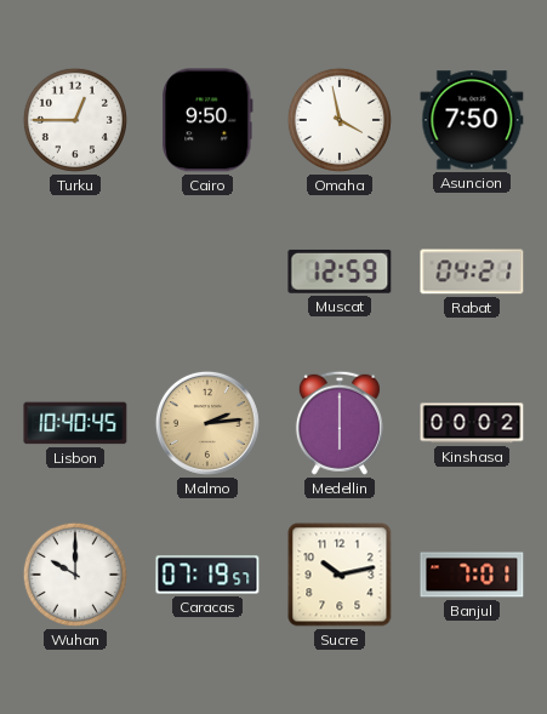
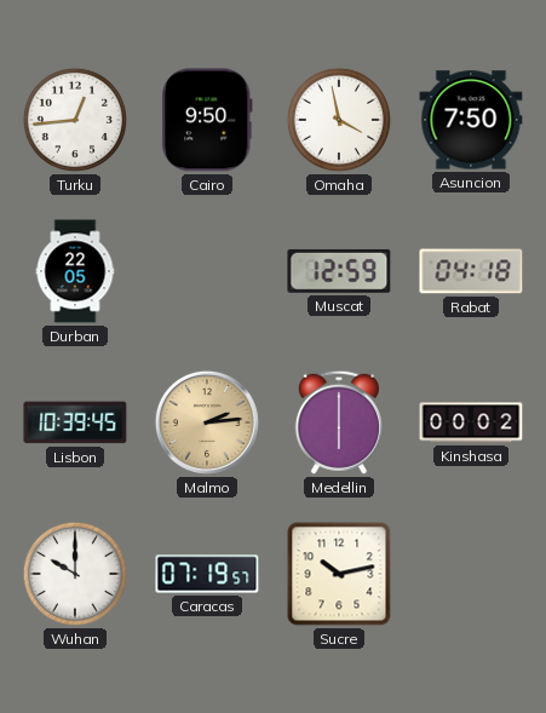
Turku: 12:45 -> 12:44 (75, 120)
Durban: none -> 22:05 (75, 271)
Rabat: 04:21 -> 04:18 (471, 271)
Lisbon: 10:40 -> 10:39 (75, 422)
Banjul: 7:01 -> none (472, 575)
